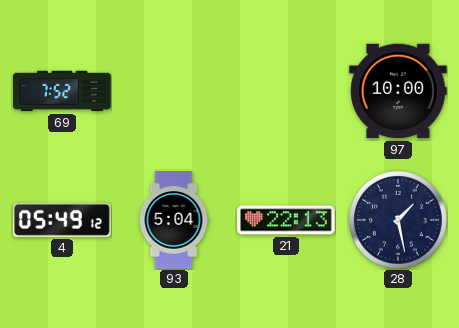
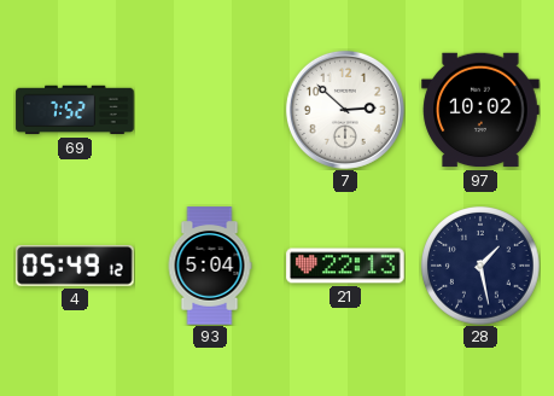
7: none -> 2:52 (345, 110)
97: 10:00 -> 10:02 (480, 110)
